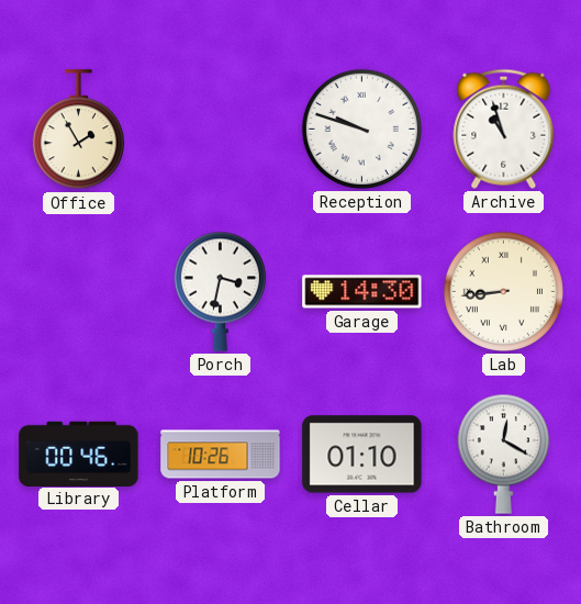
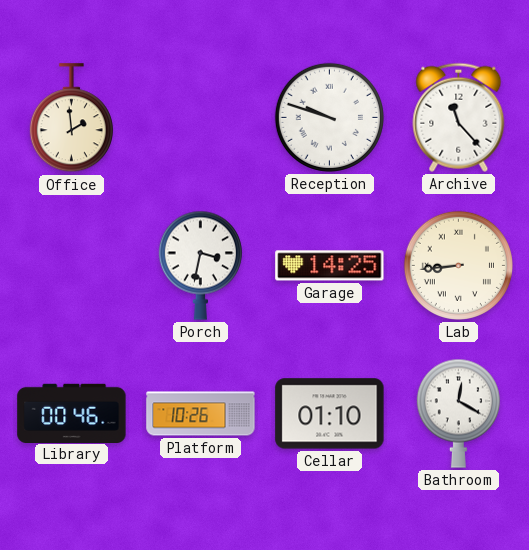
Office: 1:55 -> 1:59 (71, 118)
Archive: 10:57 -> 11:23 (459, 117)
Garage: 14:30 -> 14:25 (330, 266)
